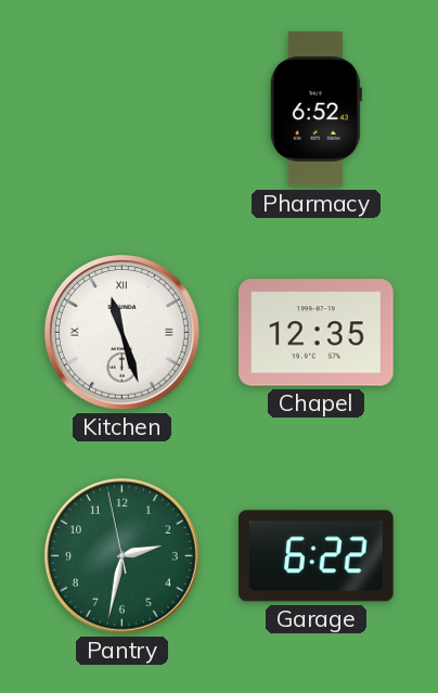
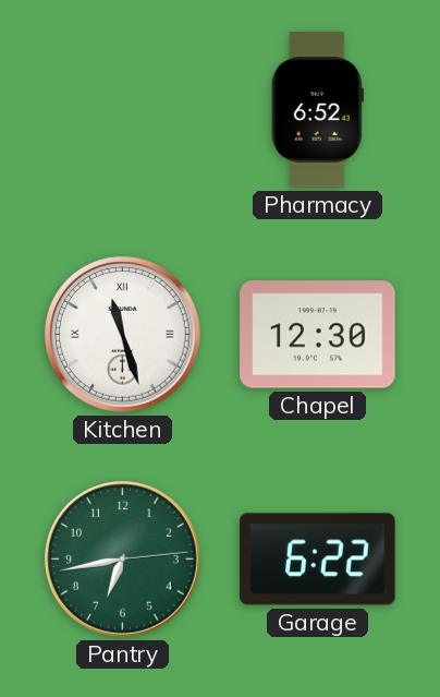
Chapel: 12:35 -> 12:30 (318, 335)
Pantry: 2:31 -> 6:43 (123, 560)
